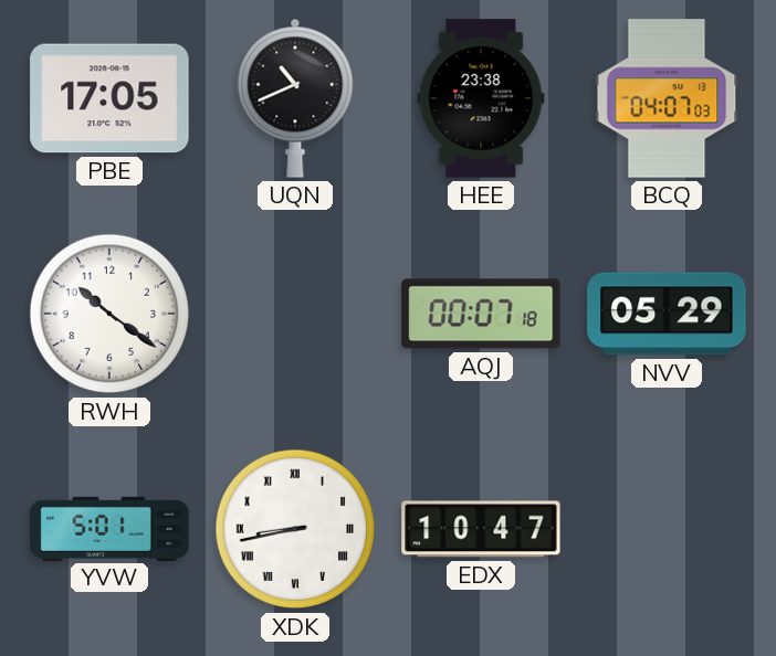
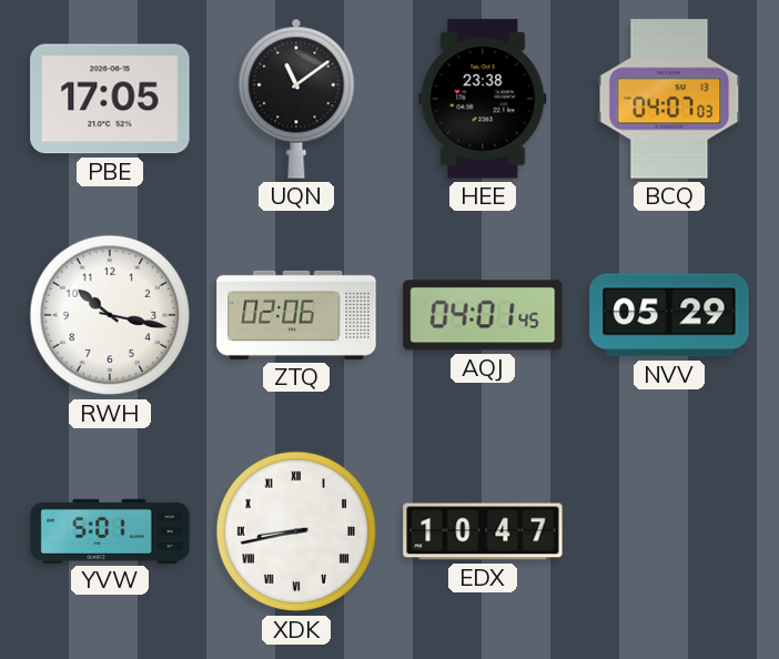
UQN: 10:41 -> 11:09 (296, 99)
RWH: 10:21 -> 10:17 (110, 315)
ZTQ: none -> 02:06 (296, 315)
AQJ: 00:07 -> 04:01 (483, 315)
